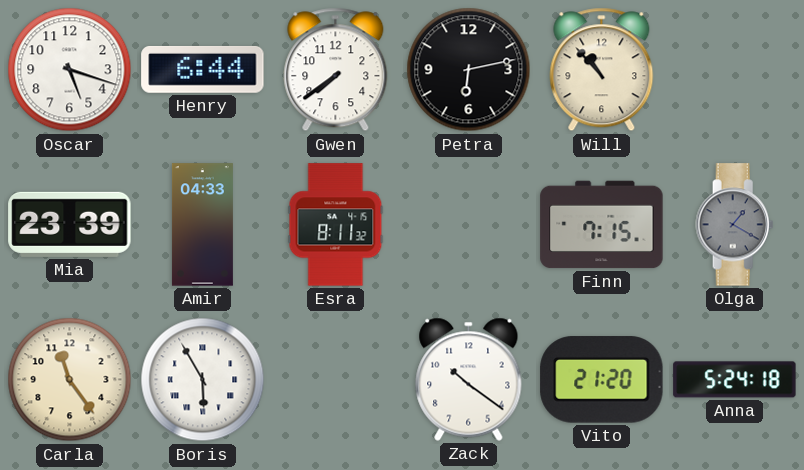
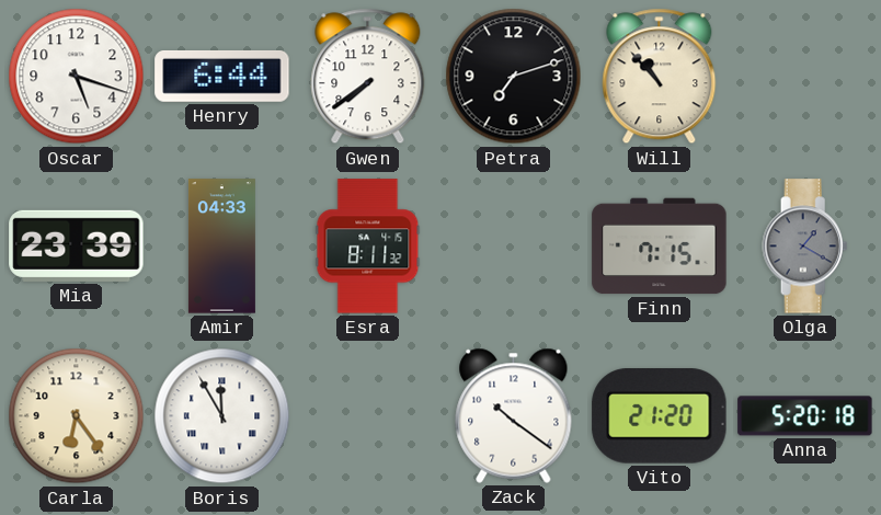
Petra: 6:13 -> 7:12 (514, 77)
Carla: 11:24 -> 6:24 (77, 416)
Boris: 5:55 -> 11:55 (222, 416)
Anna: 5:24 -> 5:20 (805, 416)
